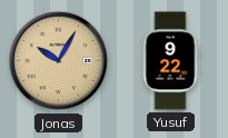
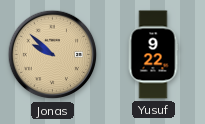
Jonas: 10:05 -> 9:52 (53, 55)
